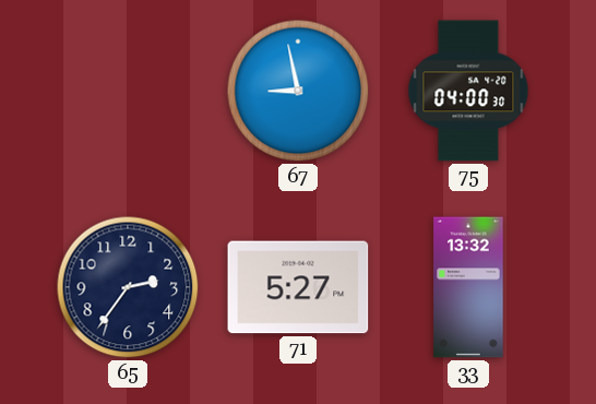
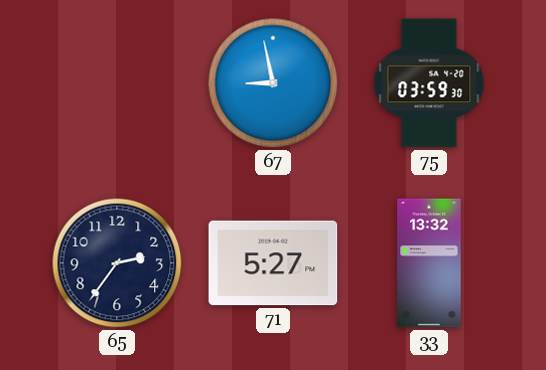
75: 04:00 -> 03:59 (429, 83)
